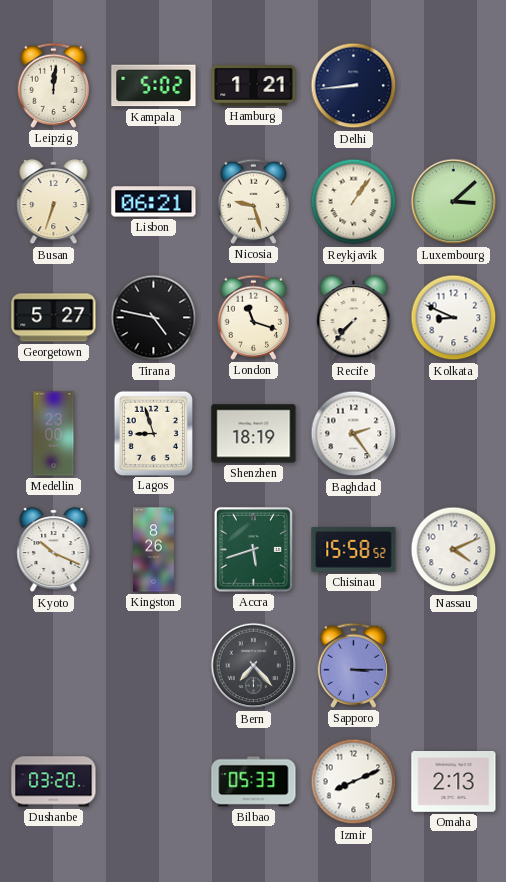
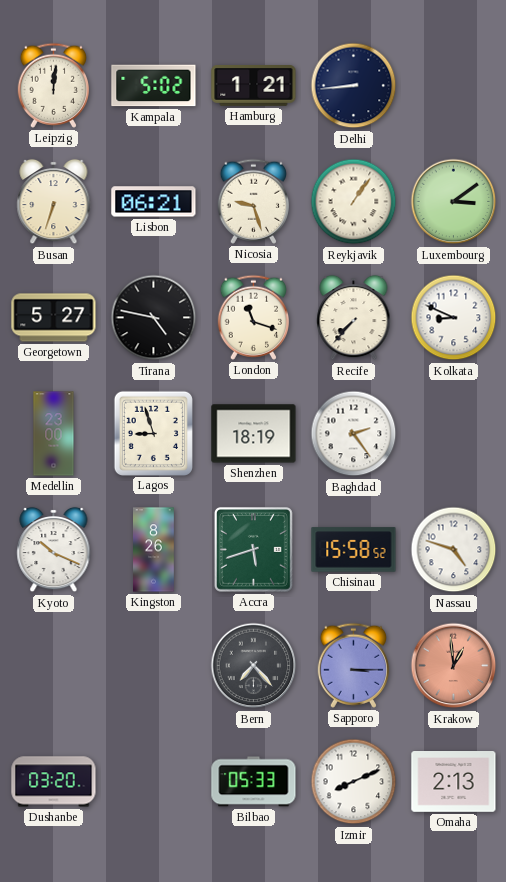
Luxembourg: 3:08 -> 3:09 (454, 202)
Nassau: 4:11 -> 4:48 (454, 550)
Krakow: none -> 12:59 (454, 666)
